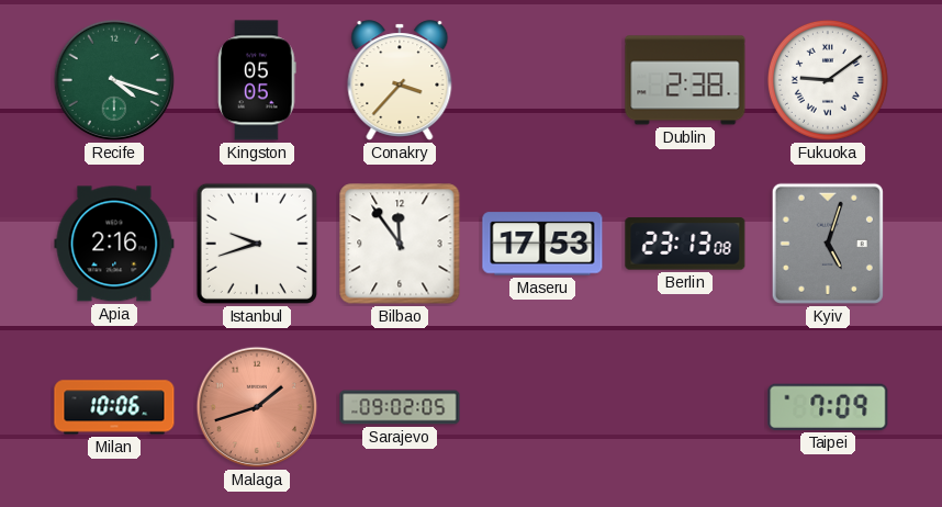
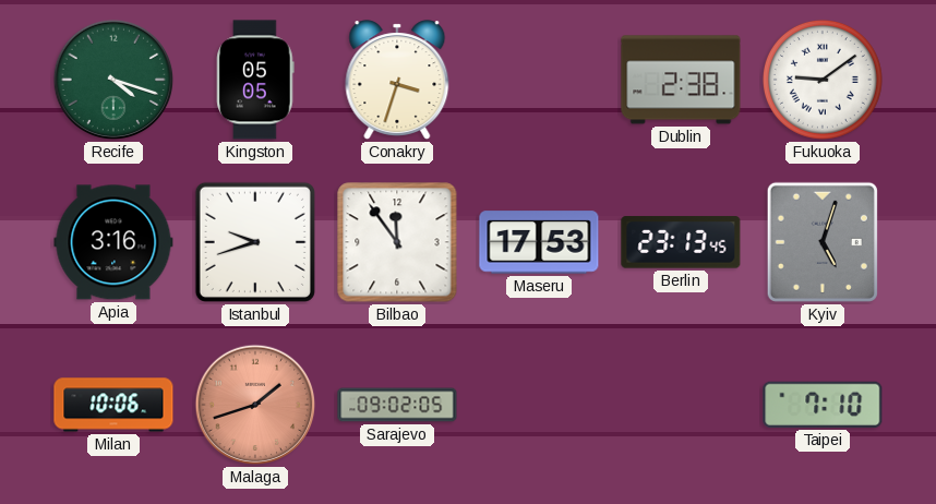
Conakry: 3:37 -> 3:33 (397, 80)
Apia: 2:16 -> 3:16 (113, 242)
Berlin: 23:13:08 -> 23:13:45 (681, 242)
Taipei: 7:09 -> 7:10 (823, 405)
